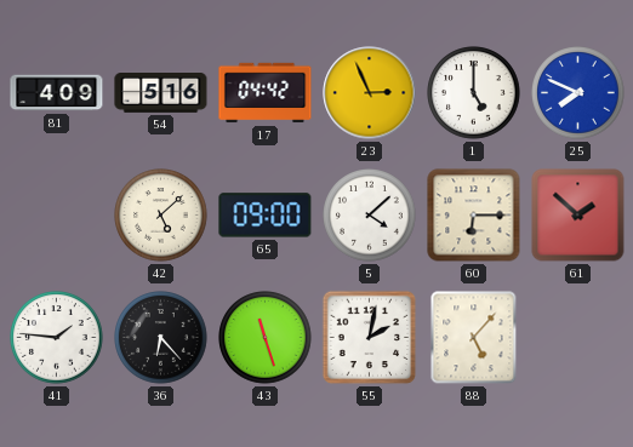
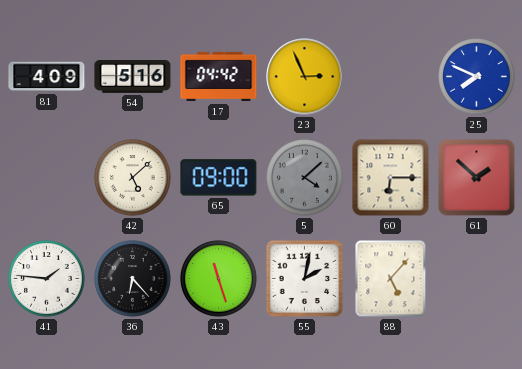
1: 5:00 -> none (474, 93)
5 dial: white -> grey (305, 178)
